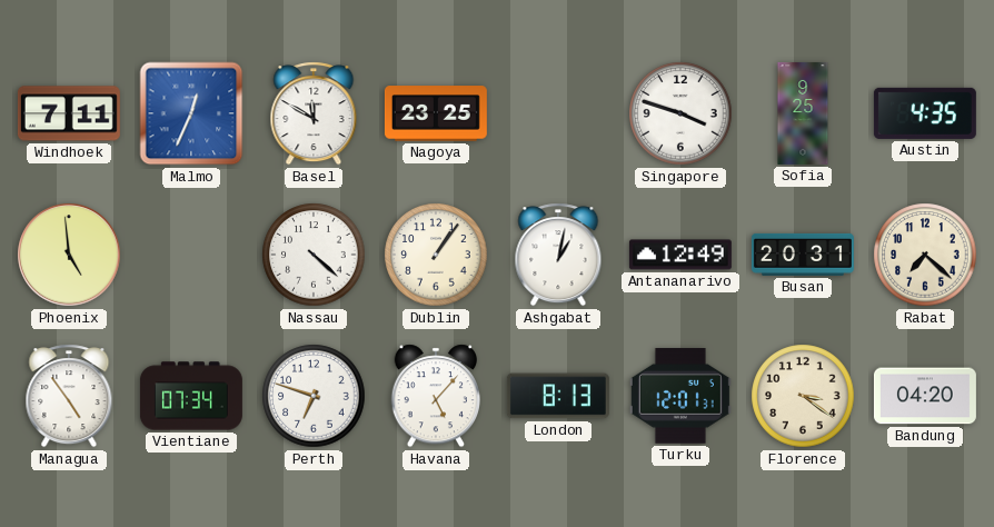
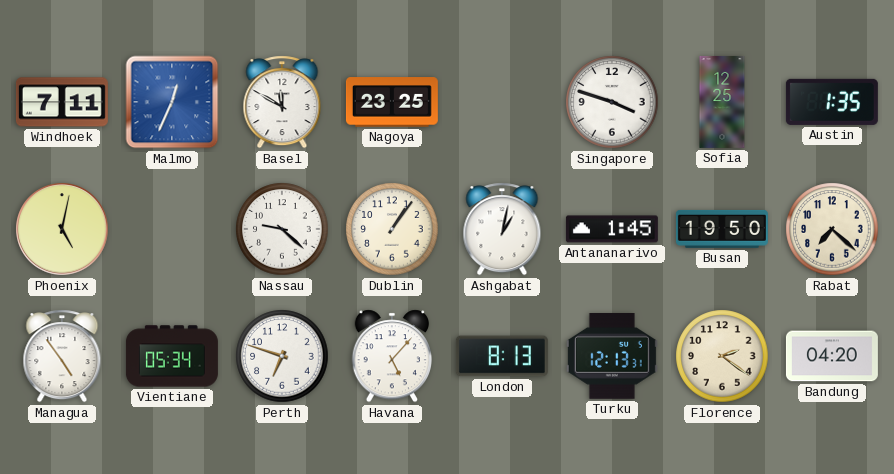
Sofia: 9:25 -> 12:25 (722, 102)
Austin: 4:35 -> 1:35 (832, 102)
Phoenix: 4:59 -> 5:02 (62, 229)
Nassau: 4:22 -> 9:22 (282, 229)
Antananarivo: 12:49 -> 1:45 (612, 229)
Busan: 20:31 -> 19:50 (722, 229)
Vientiane: 07:34 -> 05:34 (172, 356)
Turku: 12:01 -> 12:13 (612, 357)
Florence: 3:21 -> 2:21 (722, 356)
